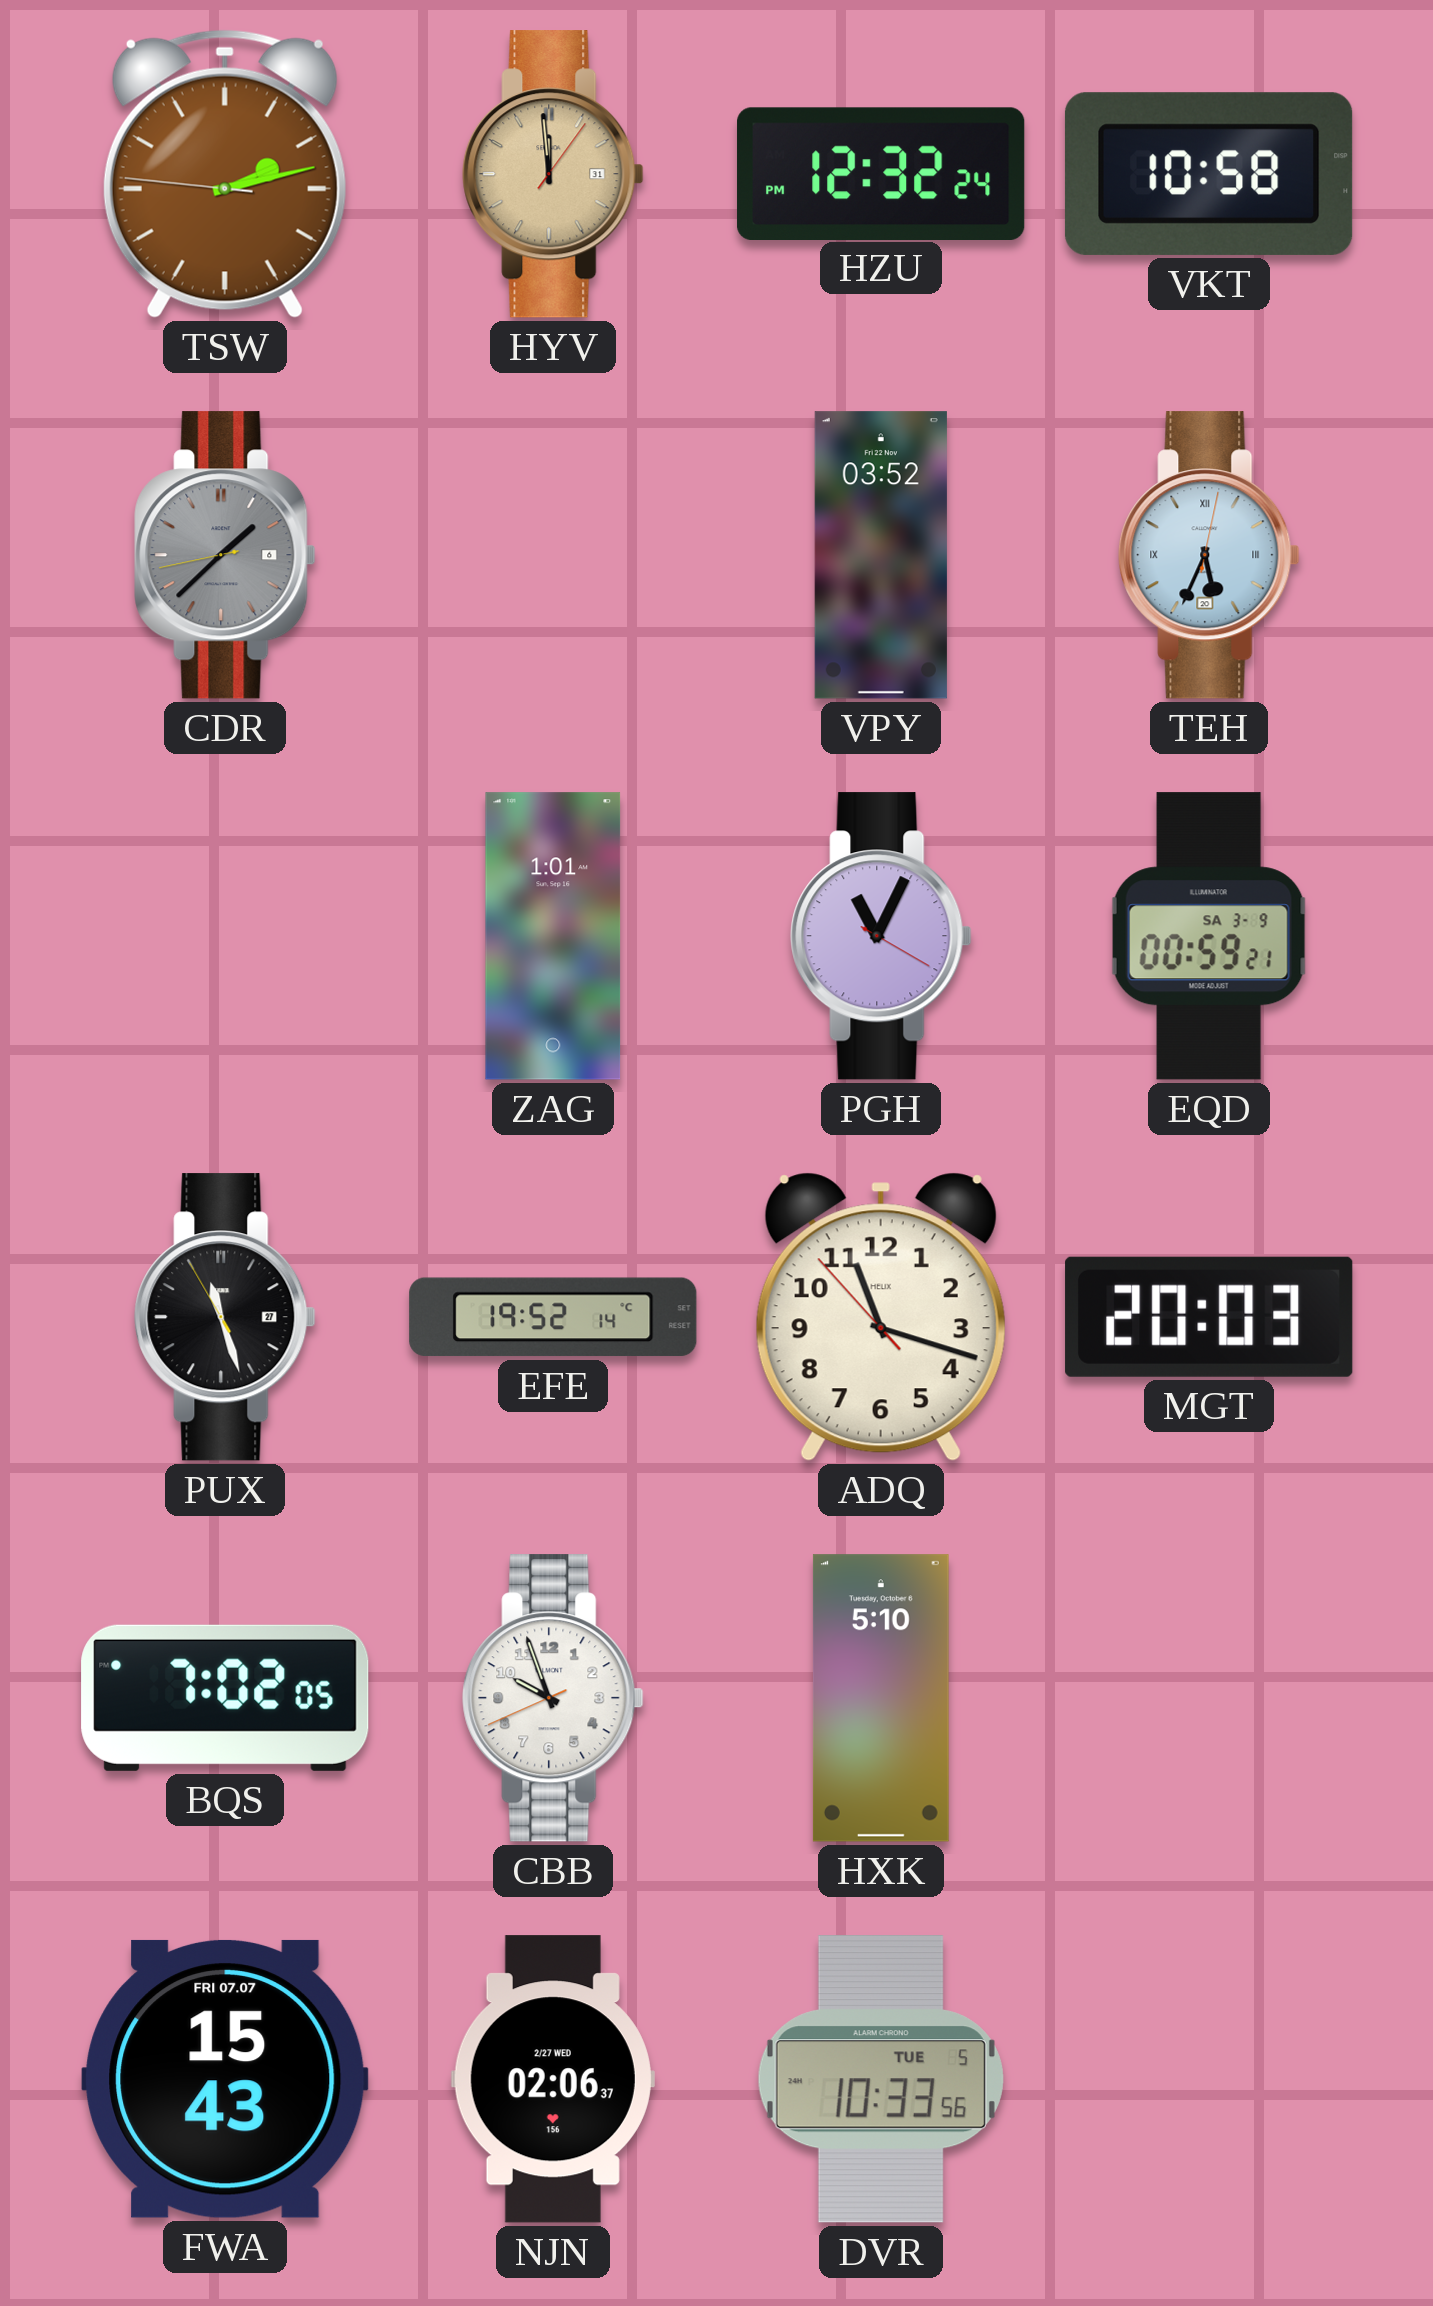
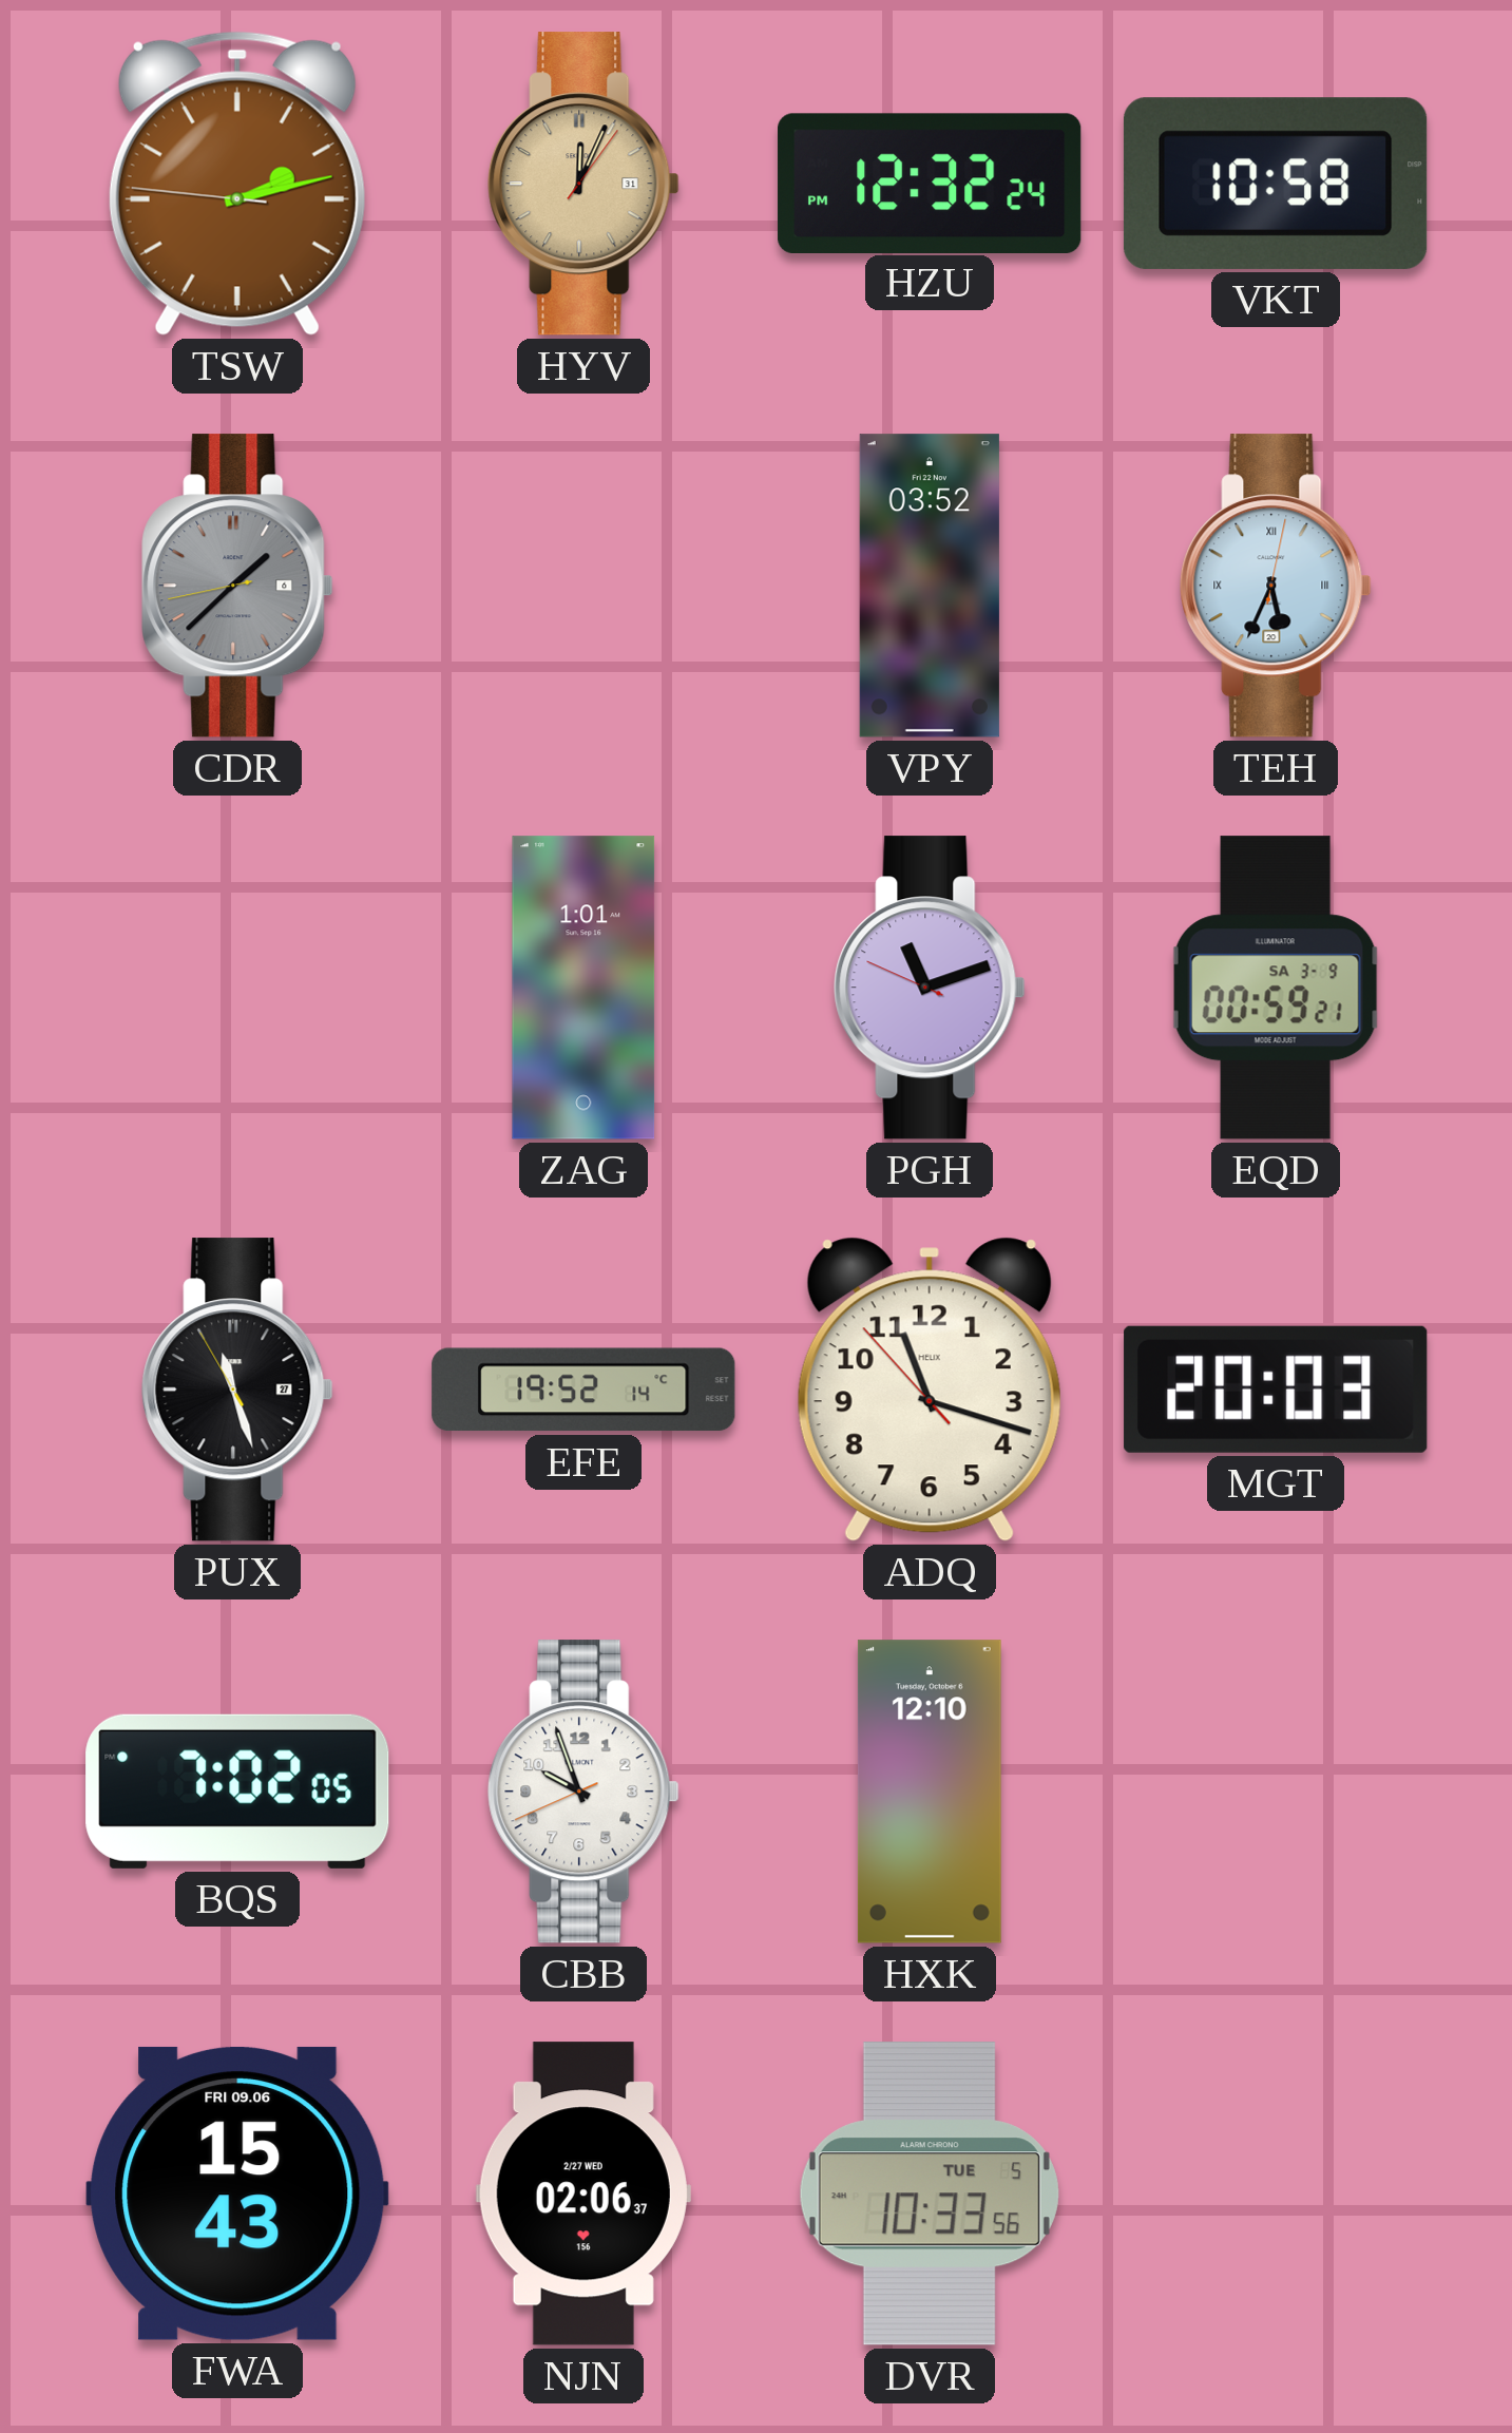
HYV: 11:59 -> 12:04 (583, 184)
PGH: 11:04 -> 11:11 (930, 988)
HXK: 5:10 -> 12:10 (930, 1792)
FWA date: FRI 07.07 -> FRI 09.06 (237, 2193)
